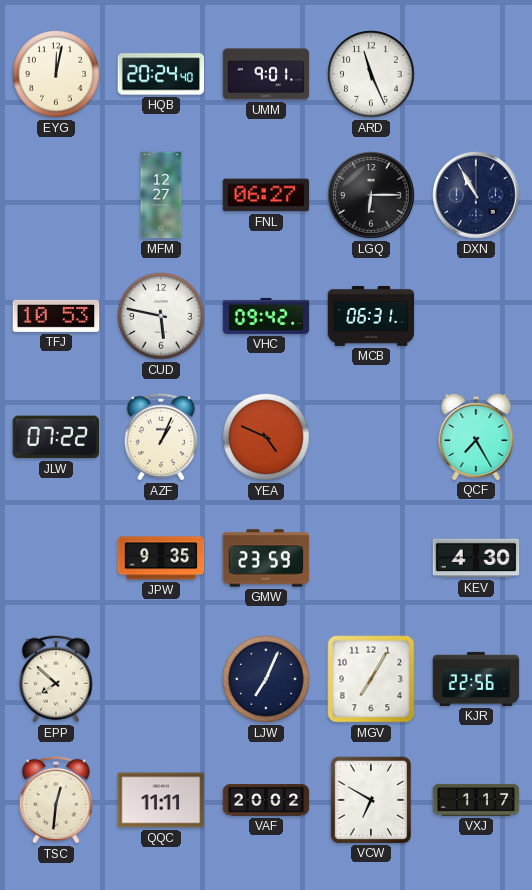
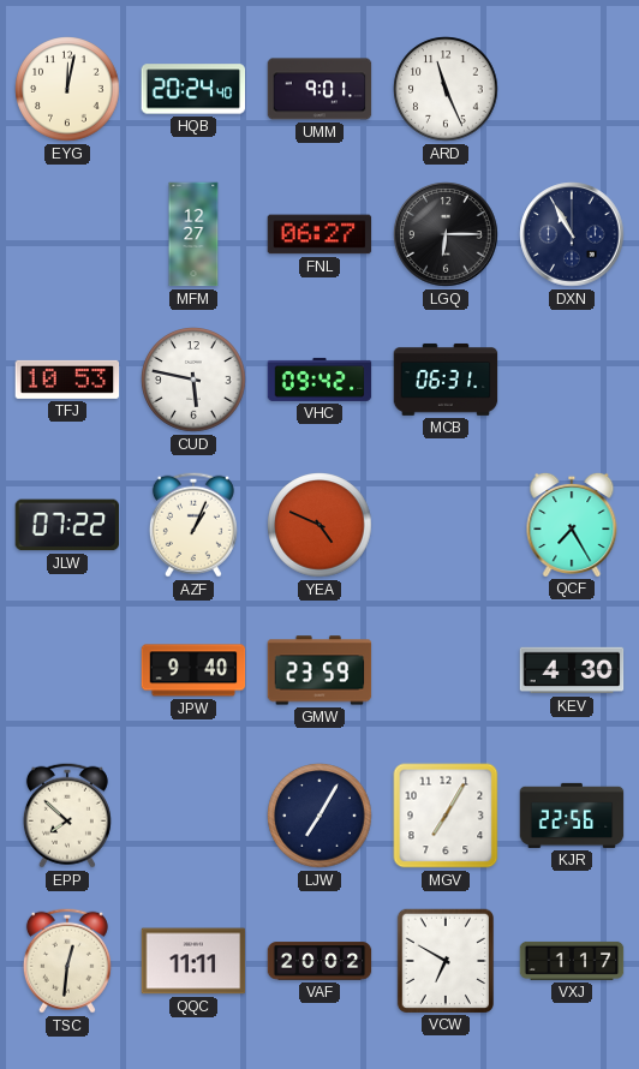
JPW: 9:35 -> 9:40 (193, 670)
LJW: 7:04 -> 7:05 (319, 816)
